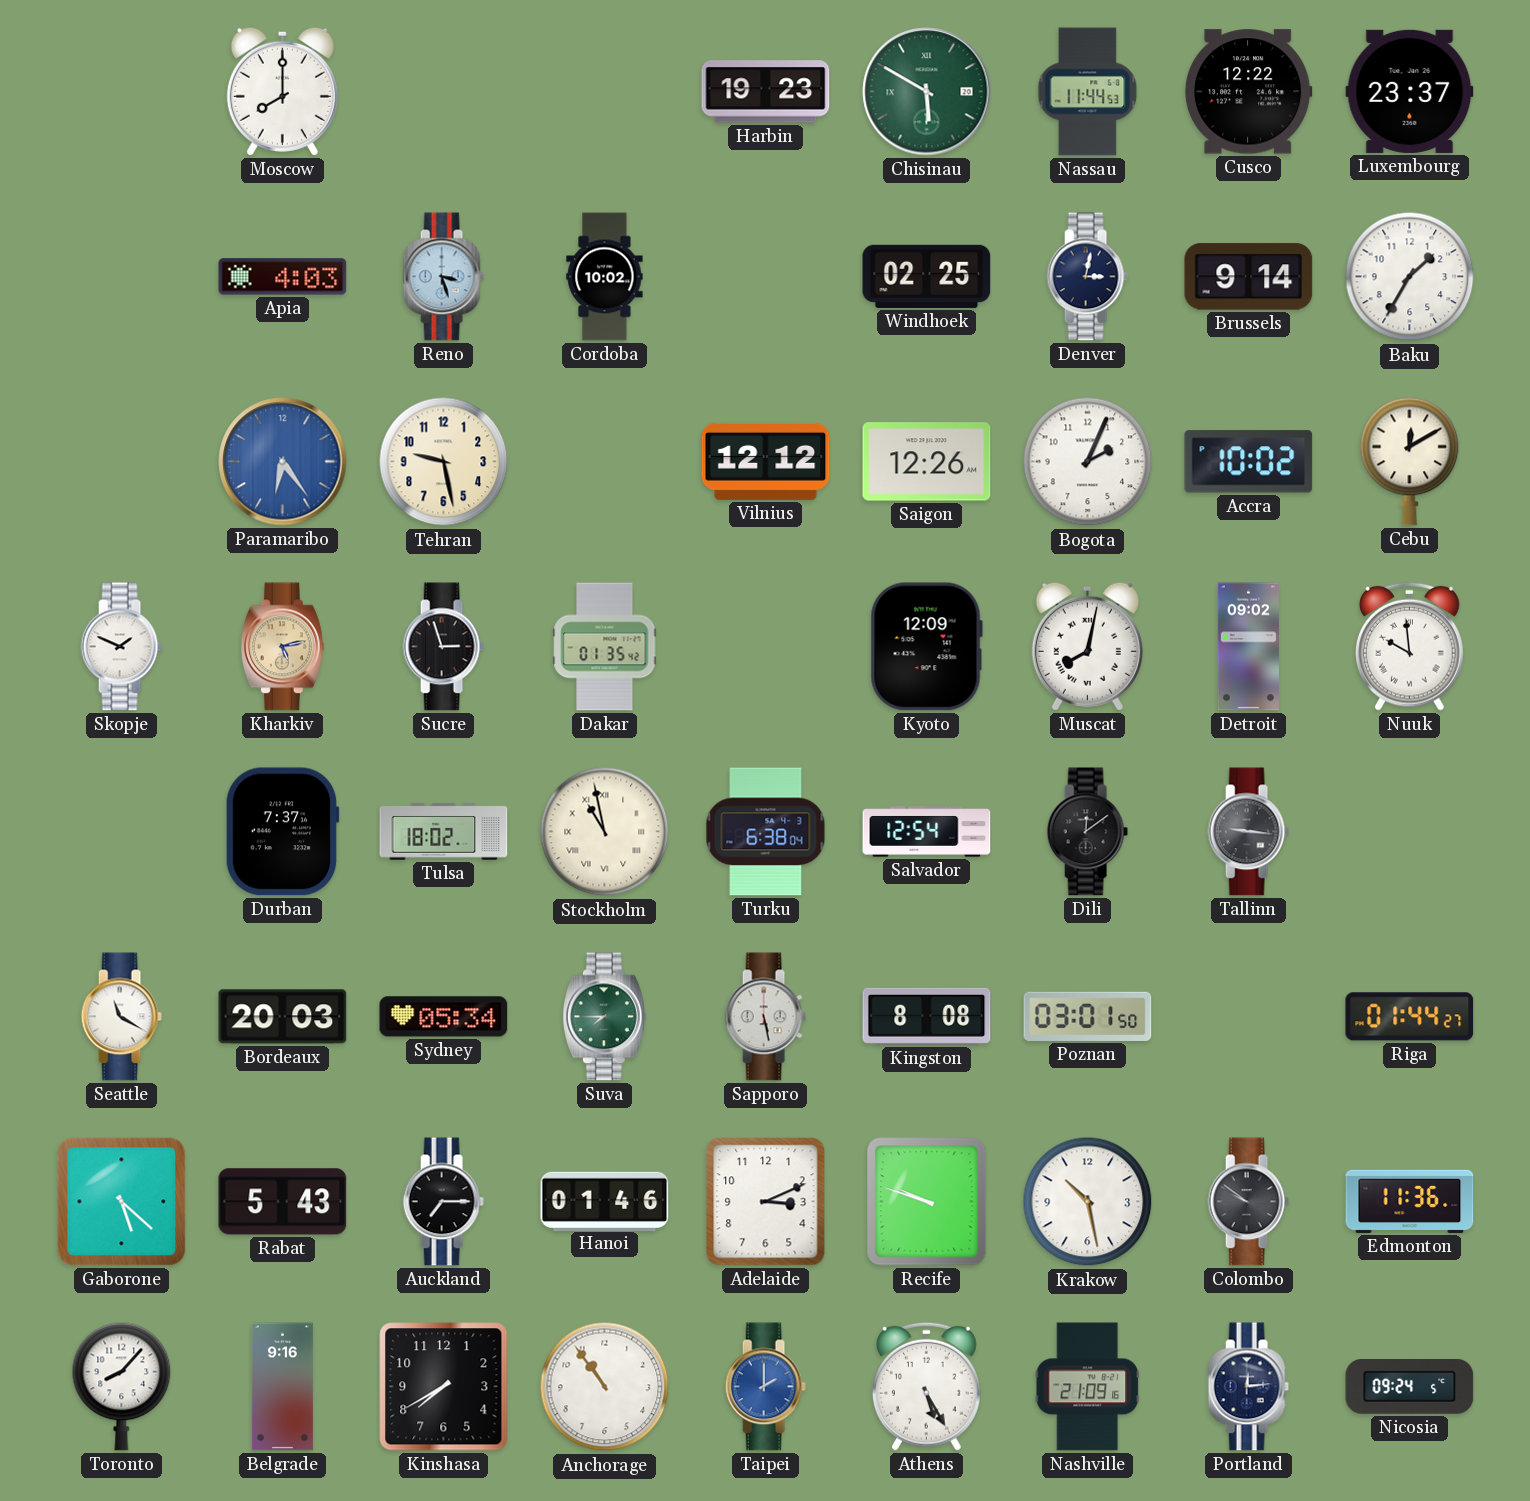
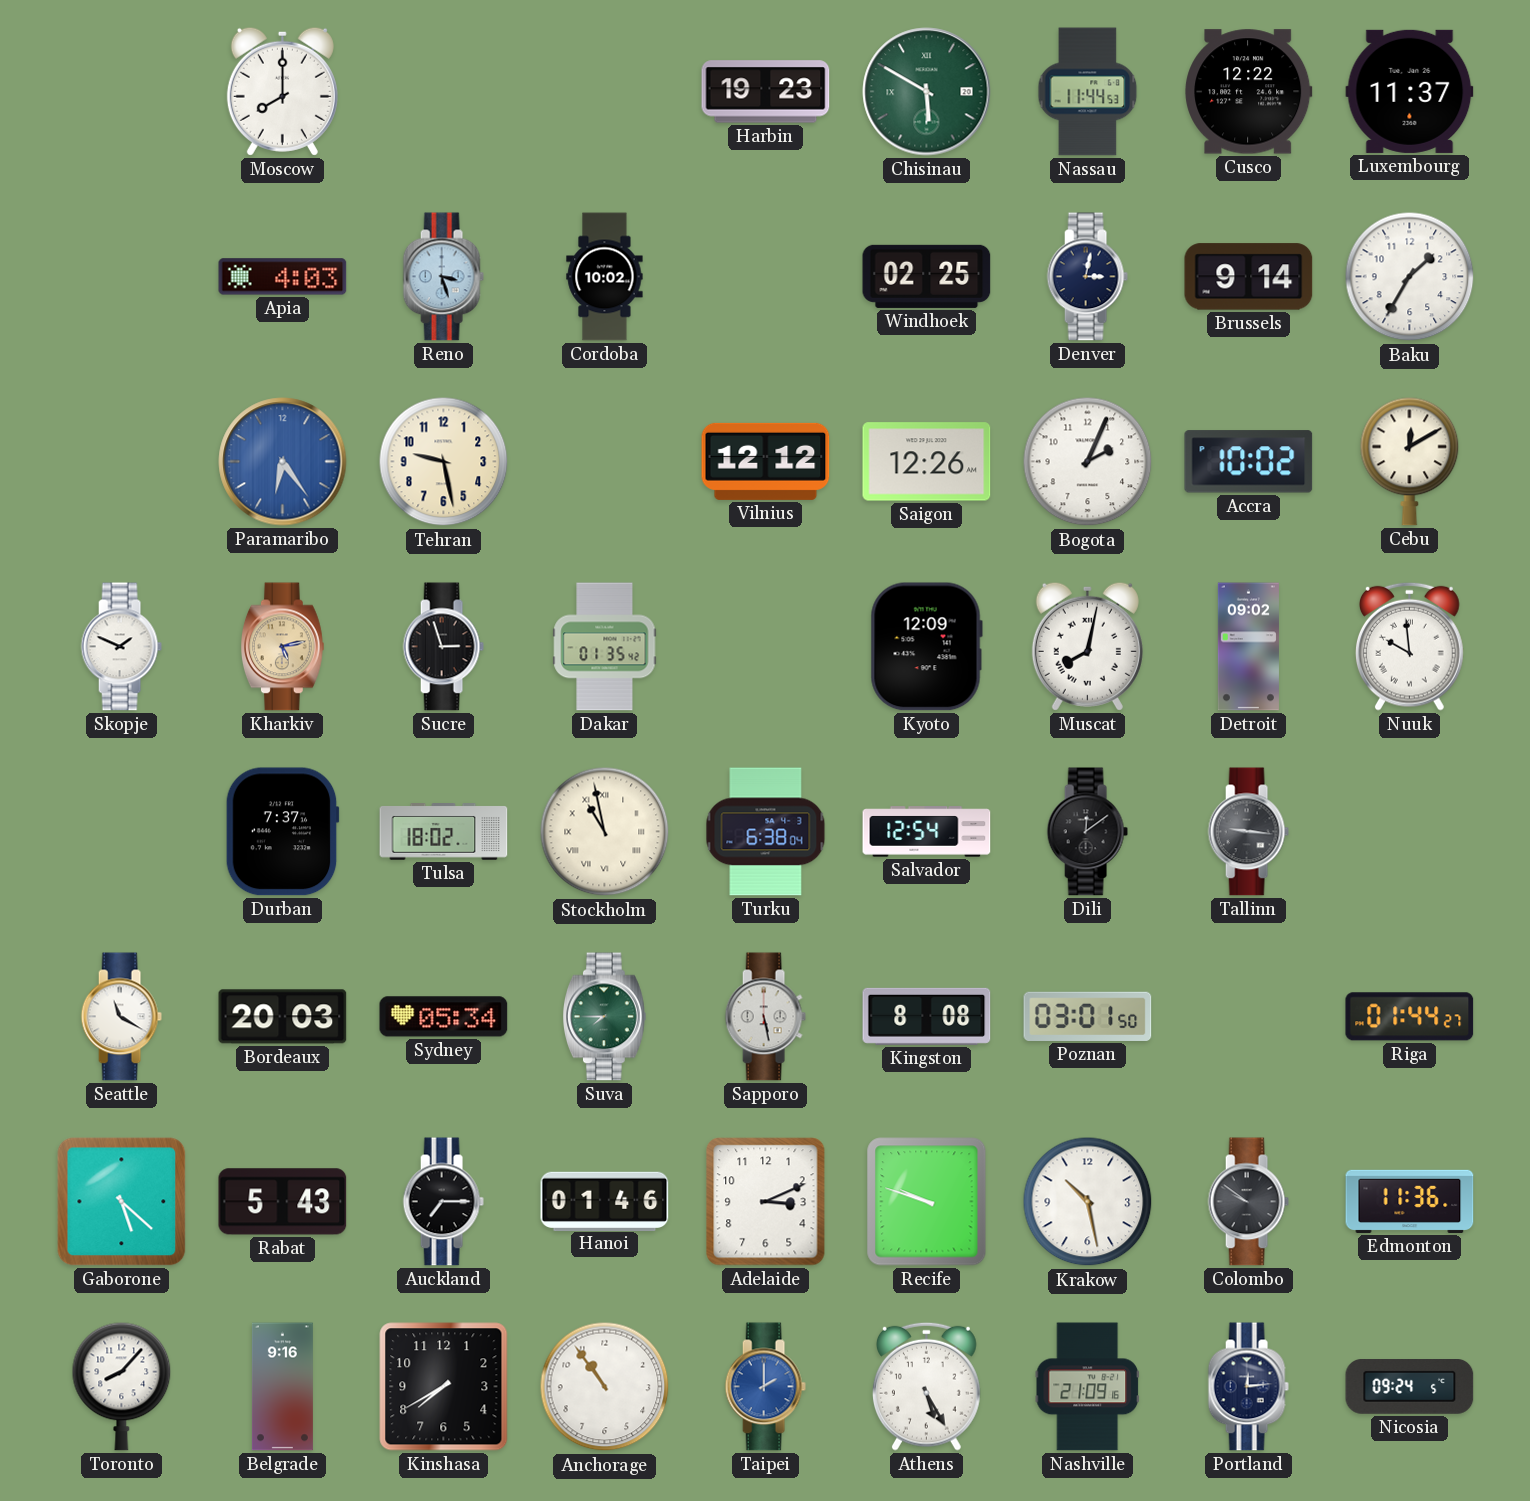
Luxembourg: 23:37 -> 11:37 (1410, 91)
